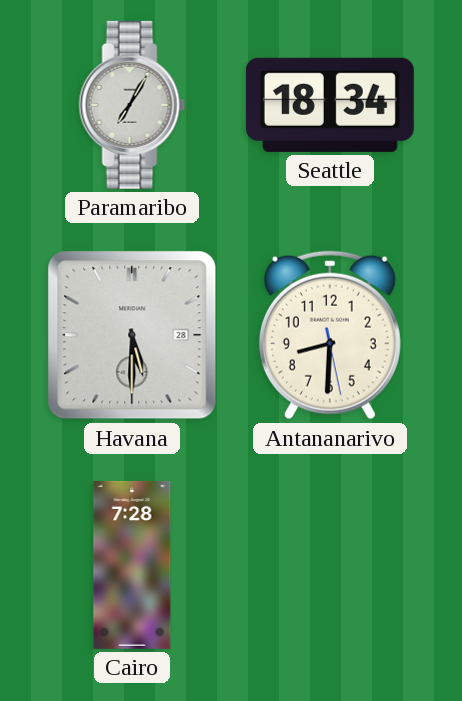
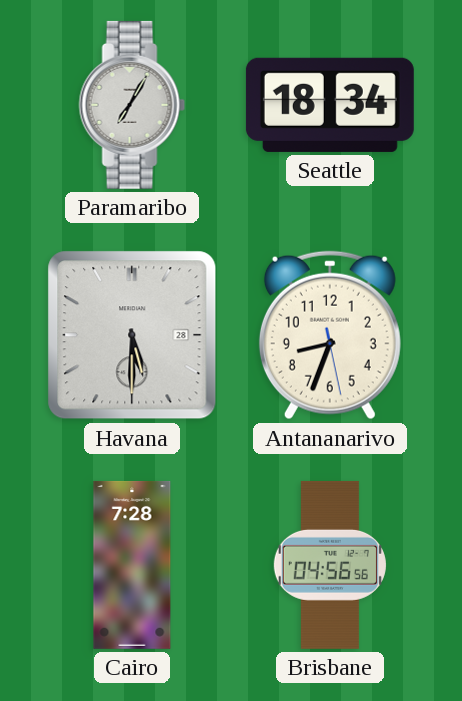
Antananarivo: 8:30 -> 8:33 (330, 335)
Brisbane: none -> 04:56 (330, 565)
